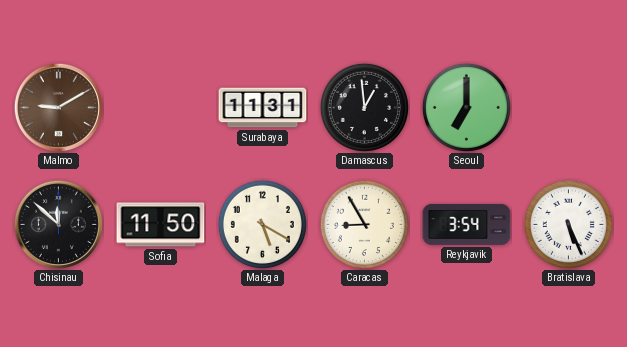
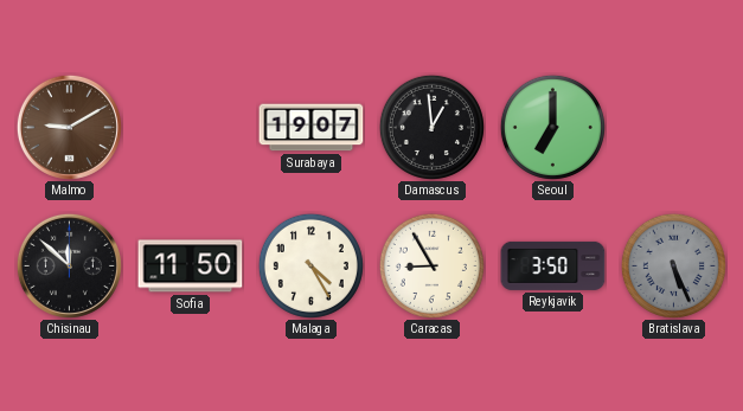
Surabaya: 11:31 -> 19:07 (312, 128)
Malaga: 5:20 -> 4:25 (310, 265)
Reykjavik: 3:54 -> 3:50 (553, 265)
Bratislava dial: white -> grey (673, 265)
